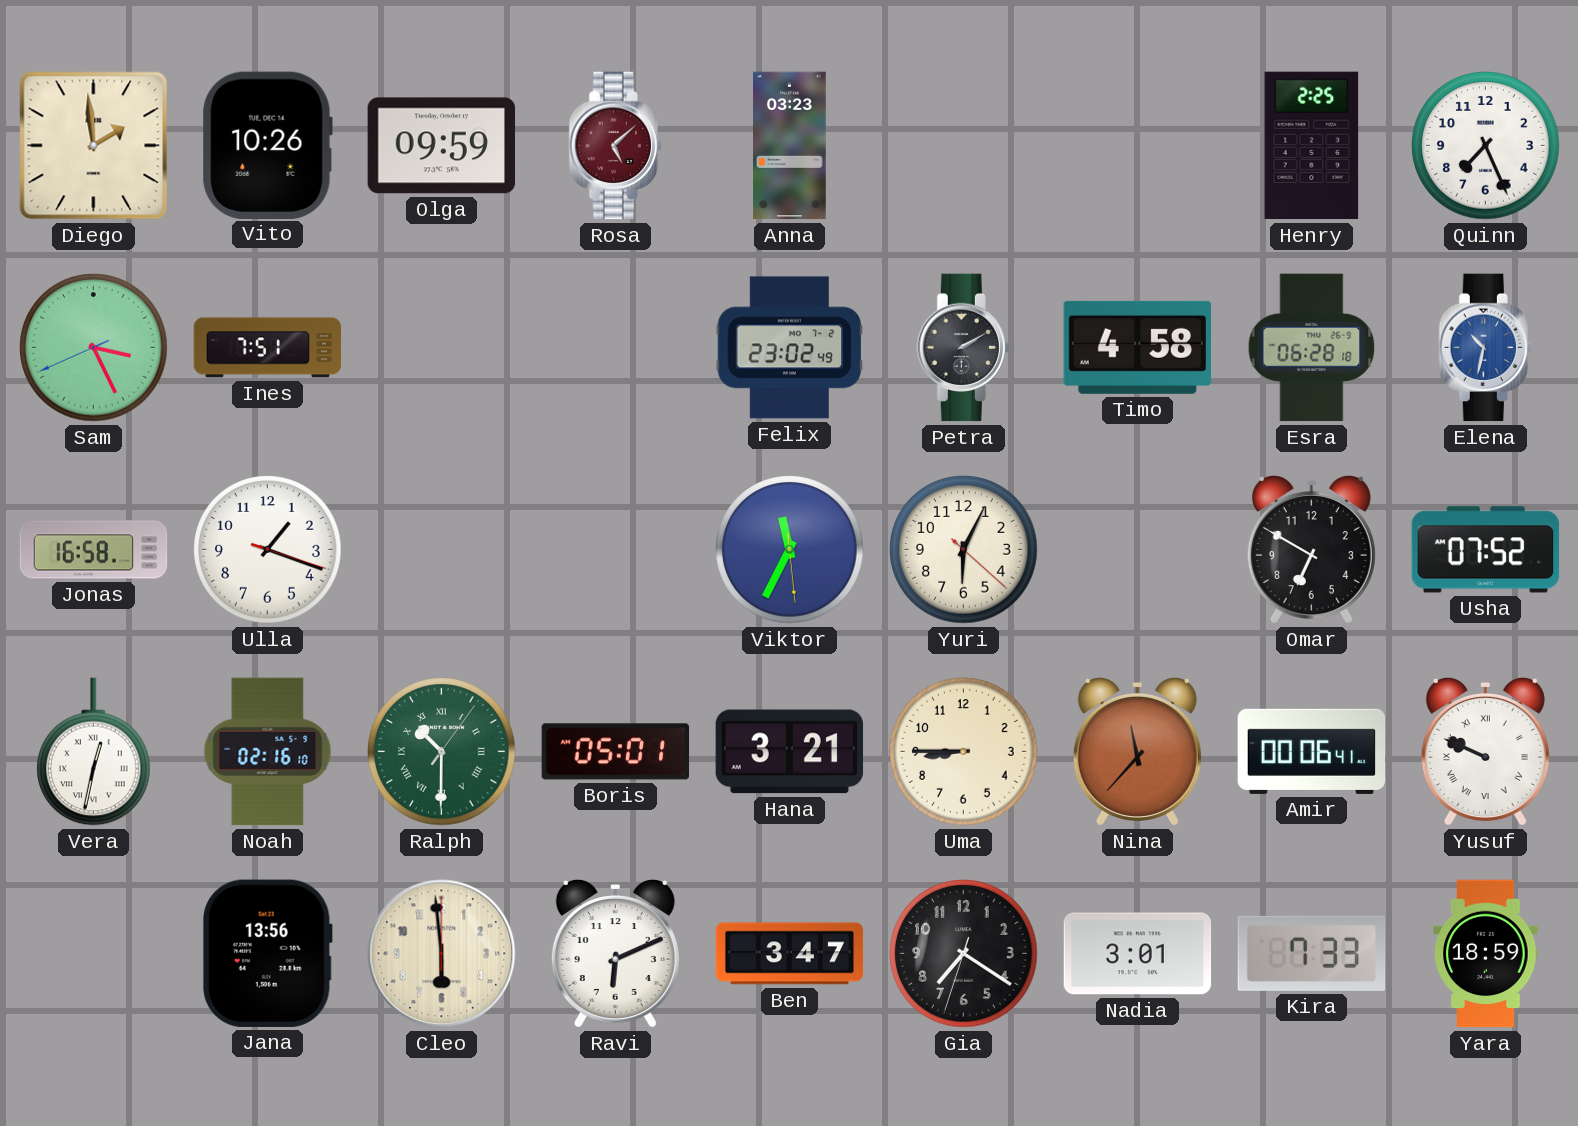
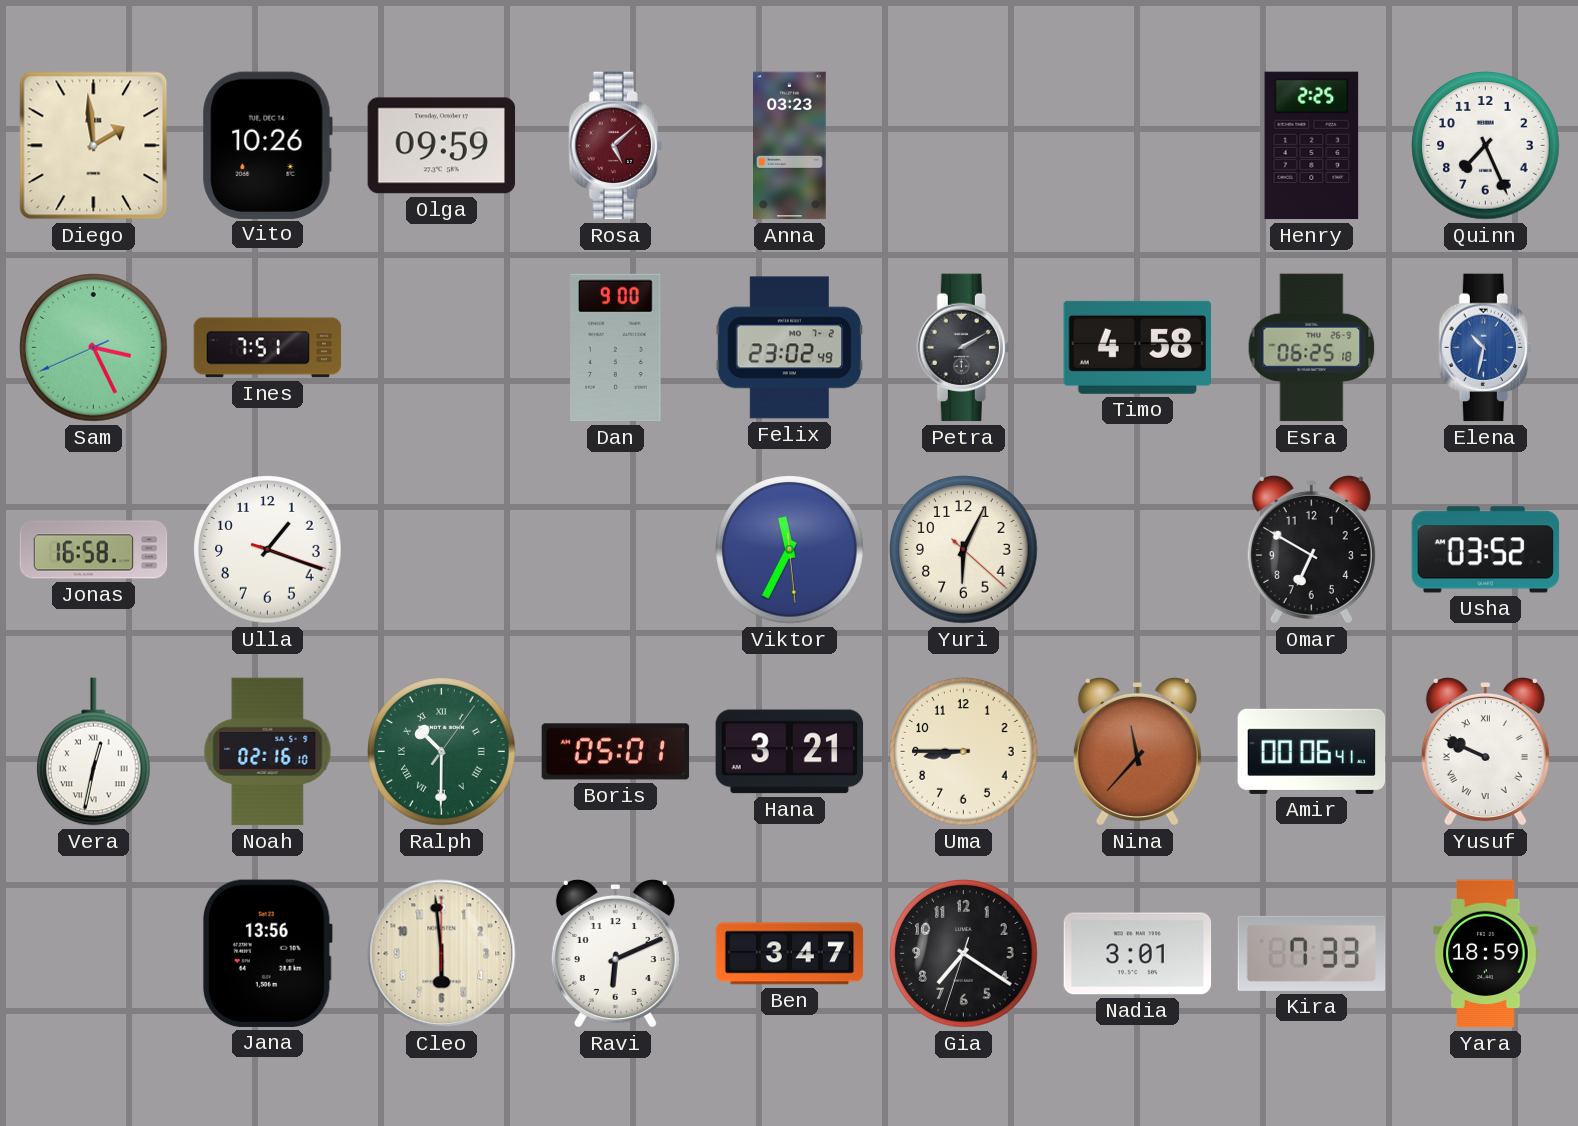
Dan: none -> 9:00 (616, 348)
Esra: 06:28 -> 06:25 (1312, 348)
Usha: 07:52 -> 03:52 (1486, 550)
